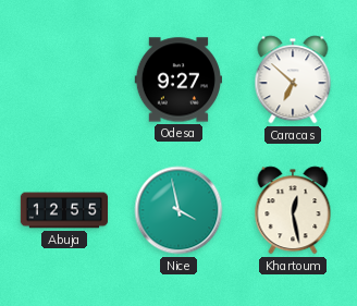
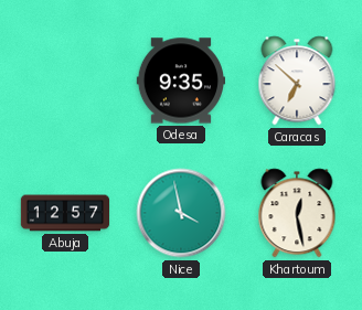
Odesa: 9:27 -> 9:35 (180, 81)
Abuja: 12:55 -> 12:57 (65, 213)
